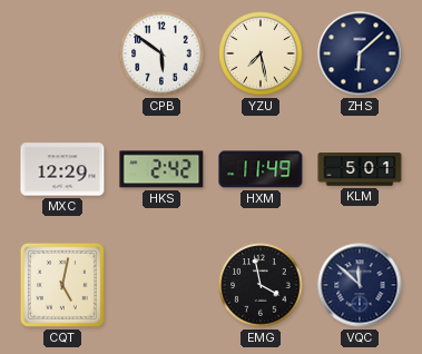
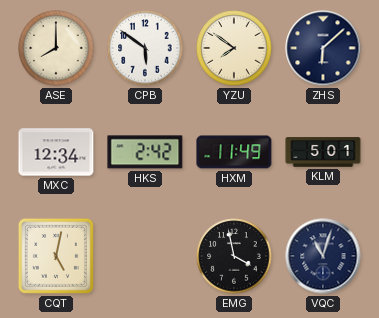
ASE: none -> 8:00 (56, 48)
YZU: 7:28 -> 7:51 (234, 48)
MXC: 12:29 -> 12:34 (56, 152)
VQC: 11:52 -> 11:03 (323, 256)
